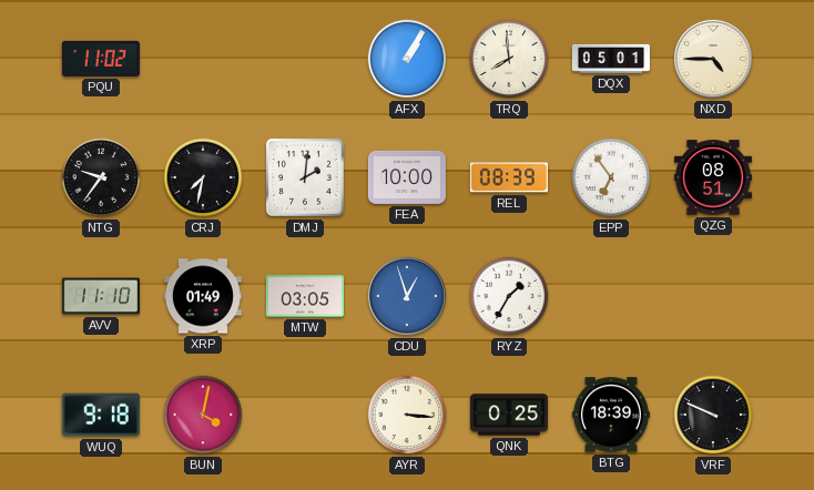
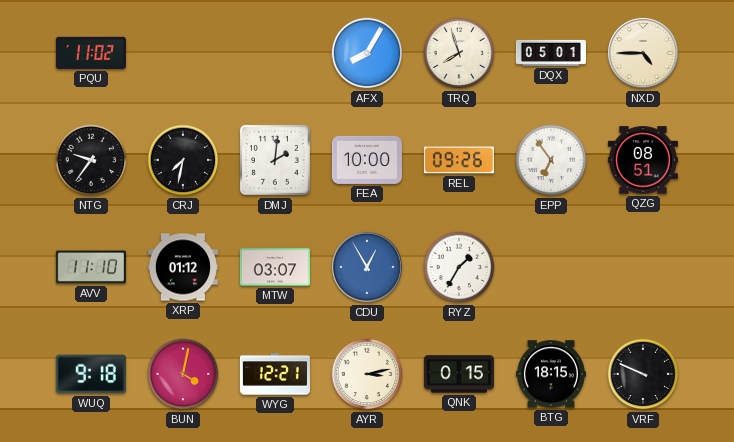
AFX: 1:05 -> 8:05 (367, 53)
TRQ: 7:59 -> 7:57 (459, 53)
REL: 08:39 -> 09:26 (459, 160)
XRP: 01:49 -> 01:12 (183, 267)
MTW: 03:05 -> 03:07 (275, 267)
CDU: 12:57 -> 12:55 (367, 267)
WYG: none -> 12:21 (275, 374)
AYR: 3:16 -> 3:13 (367, 374)
QNK: 0:25 -> 0:15 (459, 374)
BTG: 18:39 -> 18:15 (551, 374)
